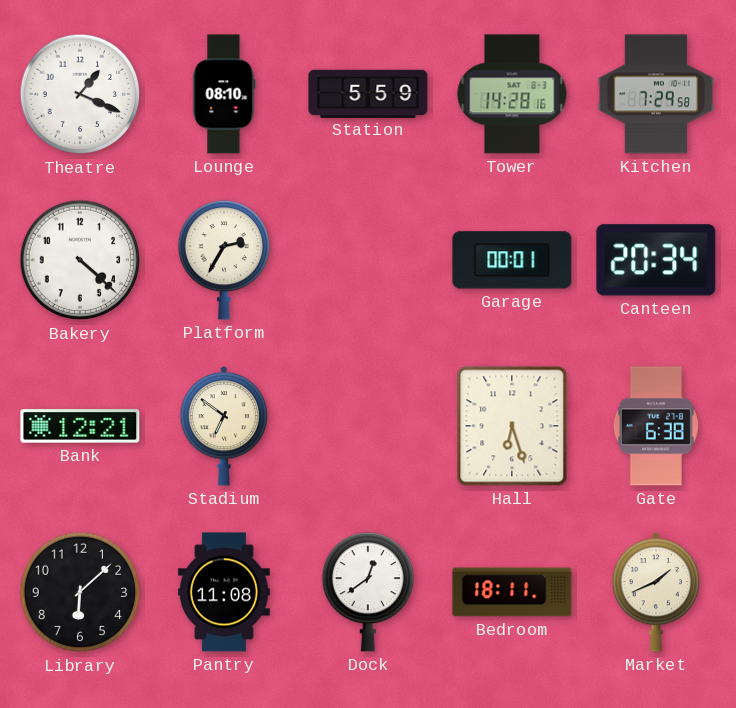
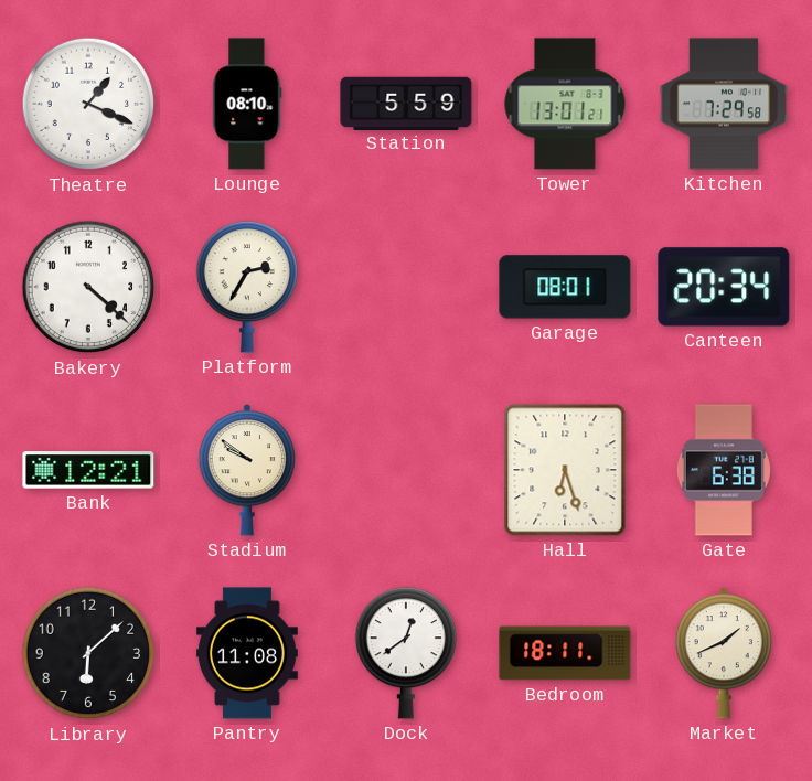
Tower: 14:28 -> 13:01 (565, 104)
Garage: 00:01 -> 08:01 (565, 287)
Stadium: 6:51 -> 9:51 (246, 471)
